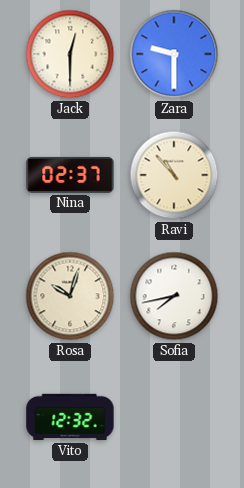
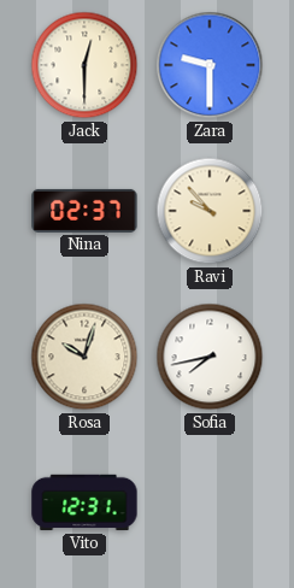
Ravi: 10:53 -> 9:53 (210, 211)
Vito: 12:32 -> 12:31 (84, 502)
